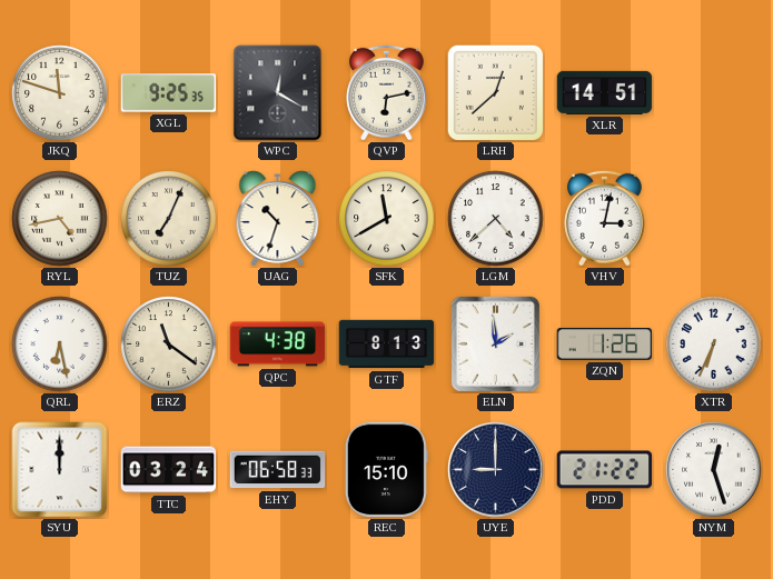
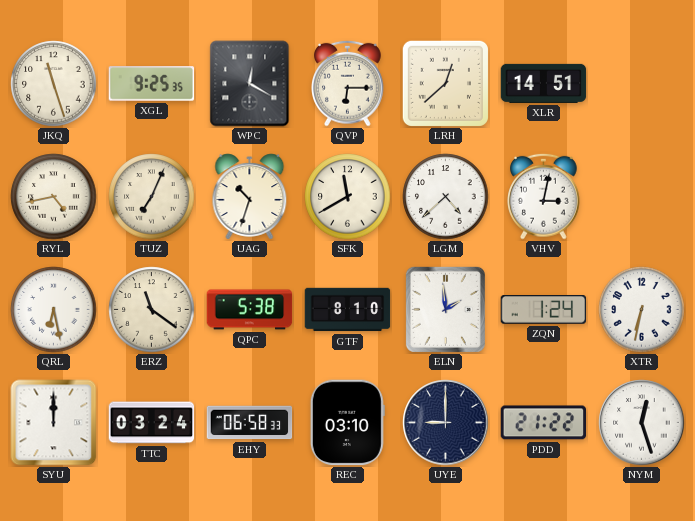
JKQ: 11:48 -> 11:27 (54, 84)
QVP: 6:13 -> 6:15 (348, 83)
QPC: 4:38 -> 5:38 (250, 310)
GTF: 8:13 -> 8:10 (348, 310)
ZQN: 1:26 -> 1:24 (544, 310)
XTR: 6:34 -> 6:32 (642, 310)
REC: 15:10 -> 03:10 (347, 423)
